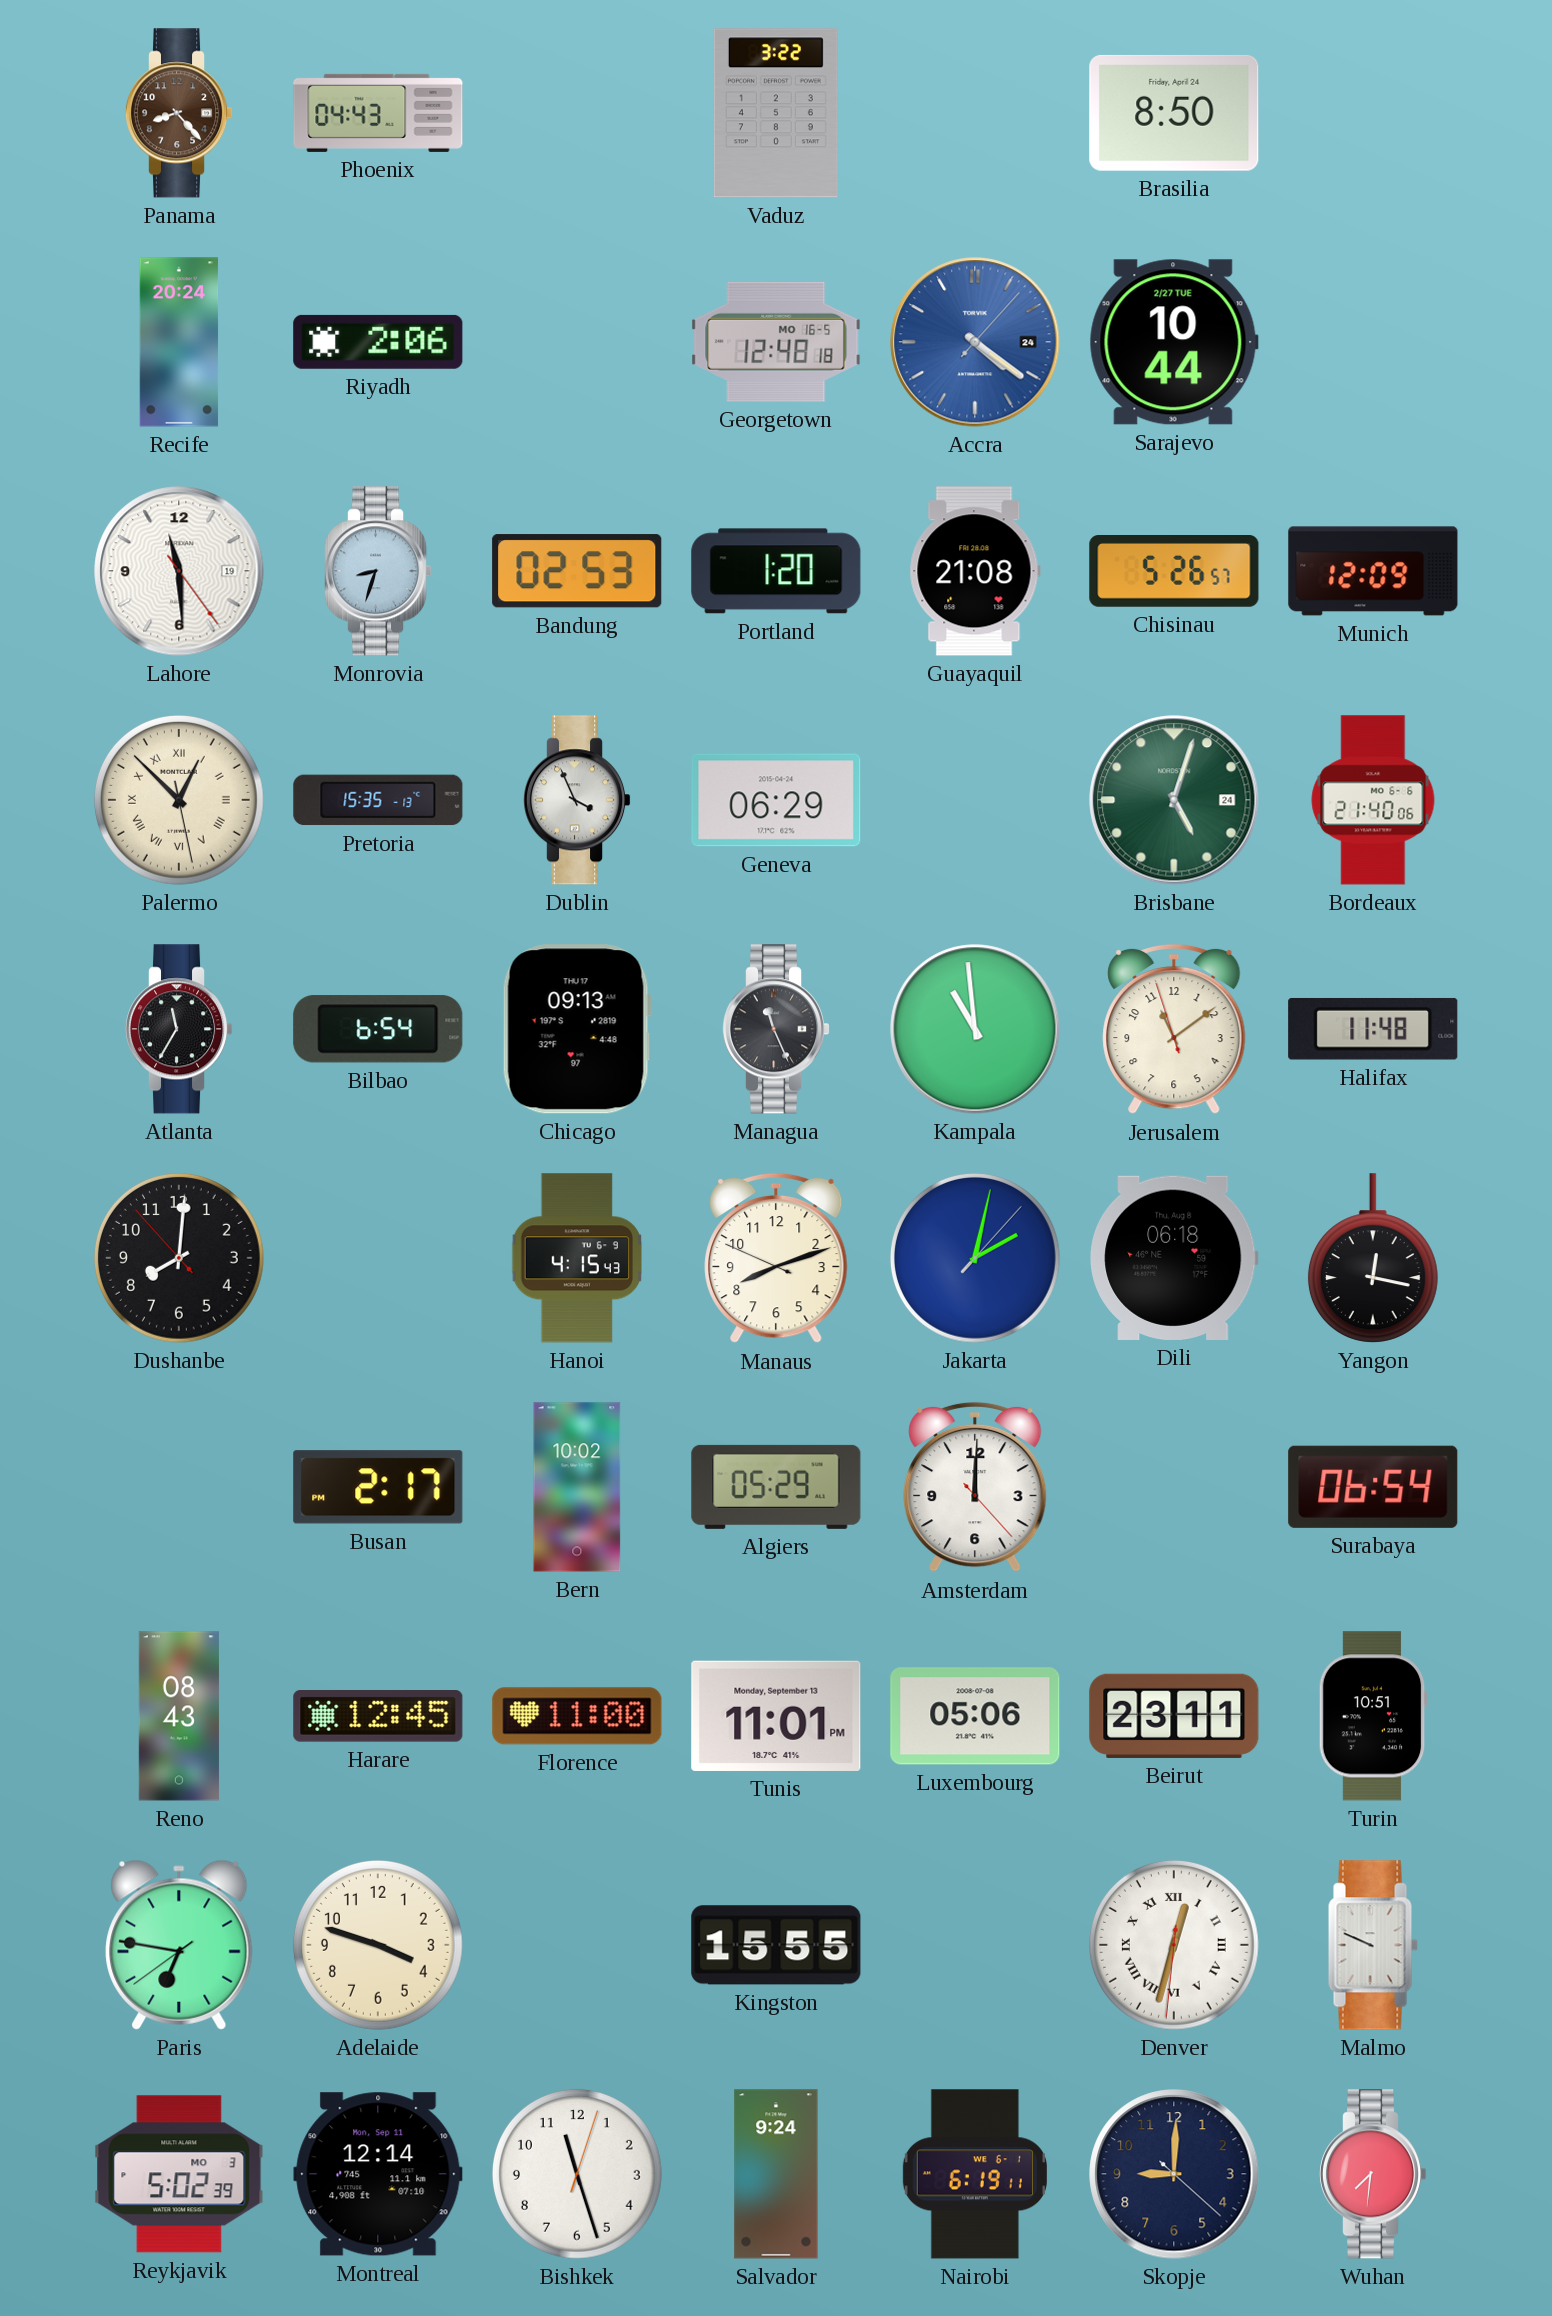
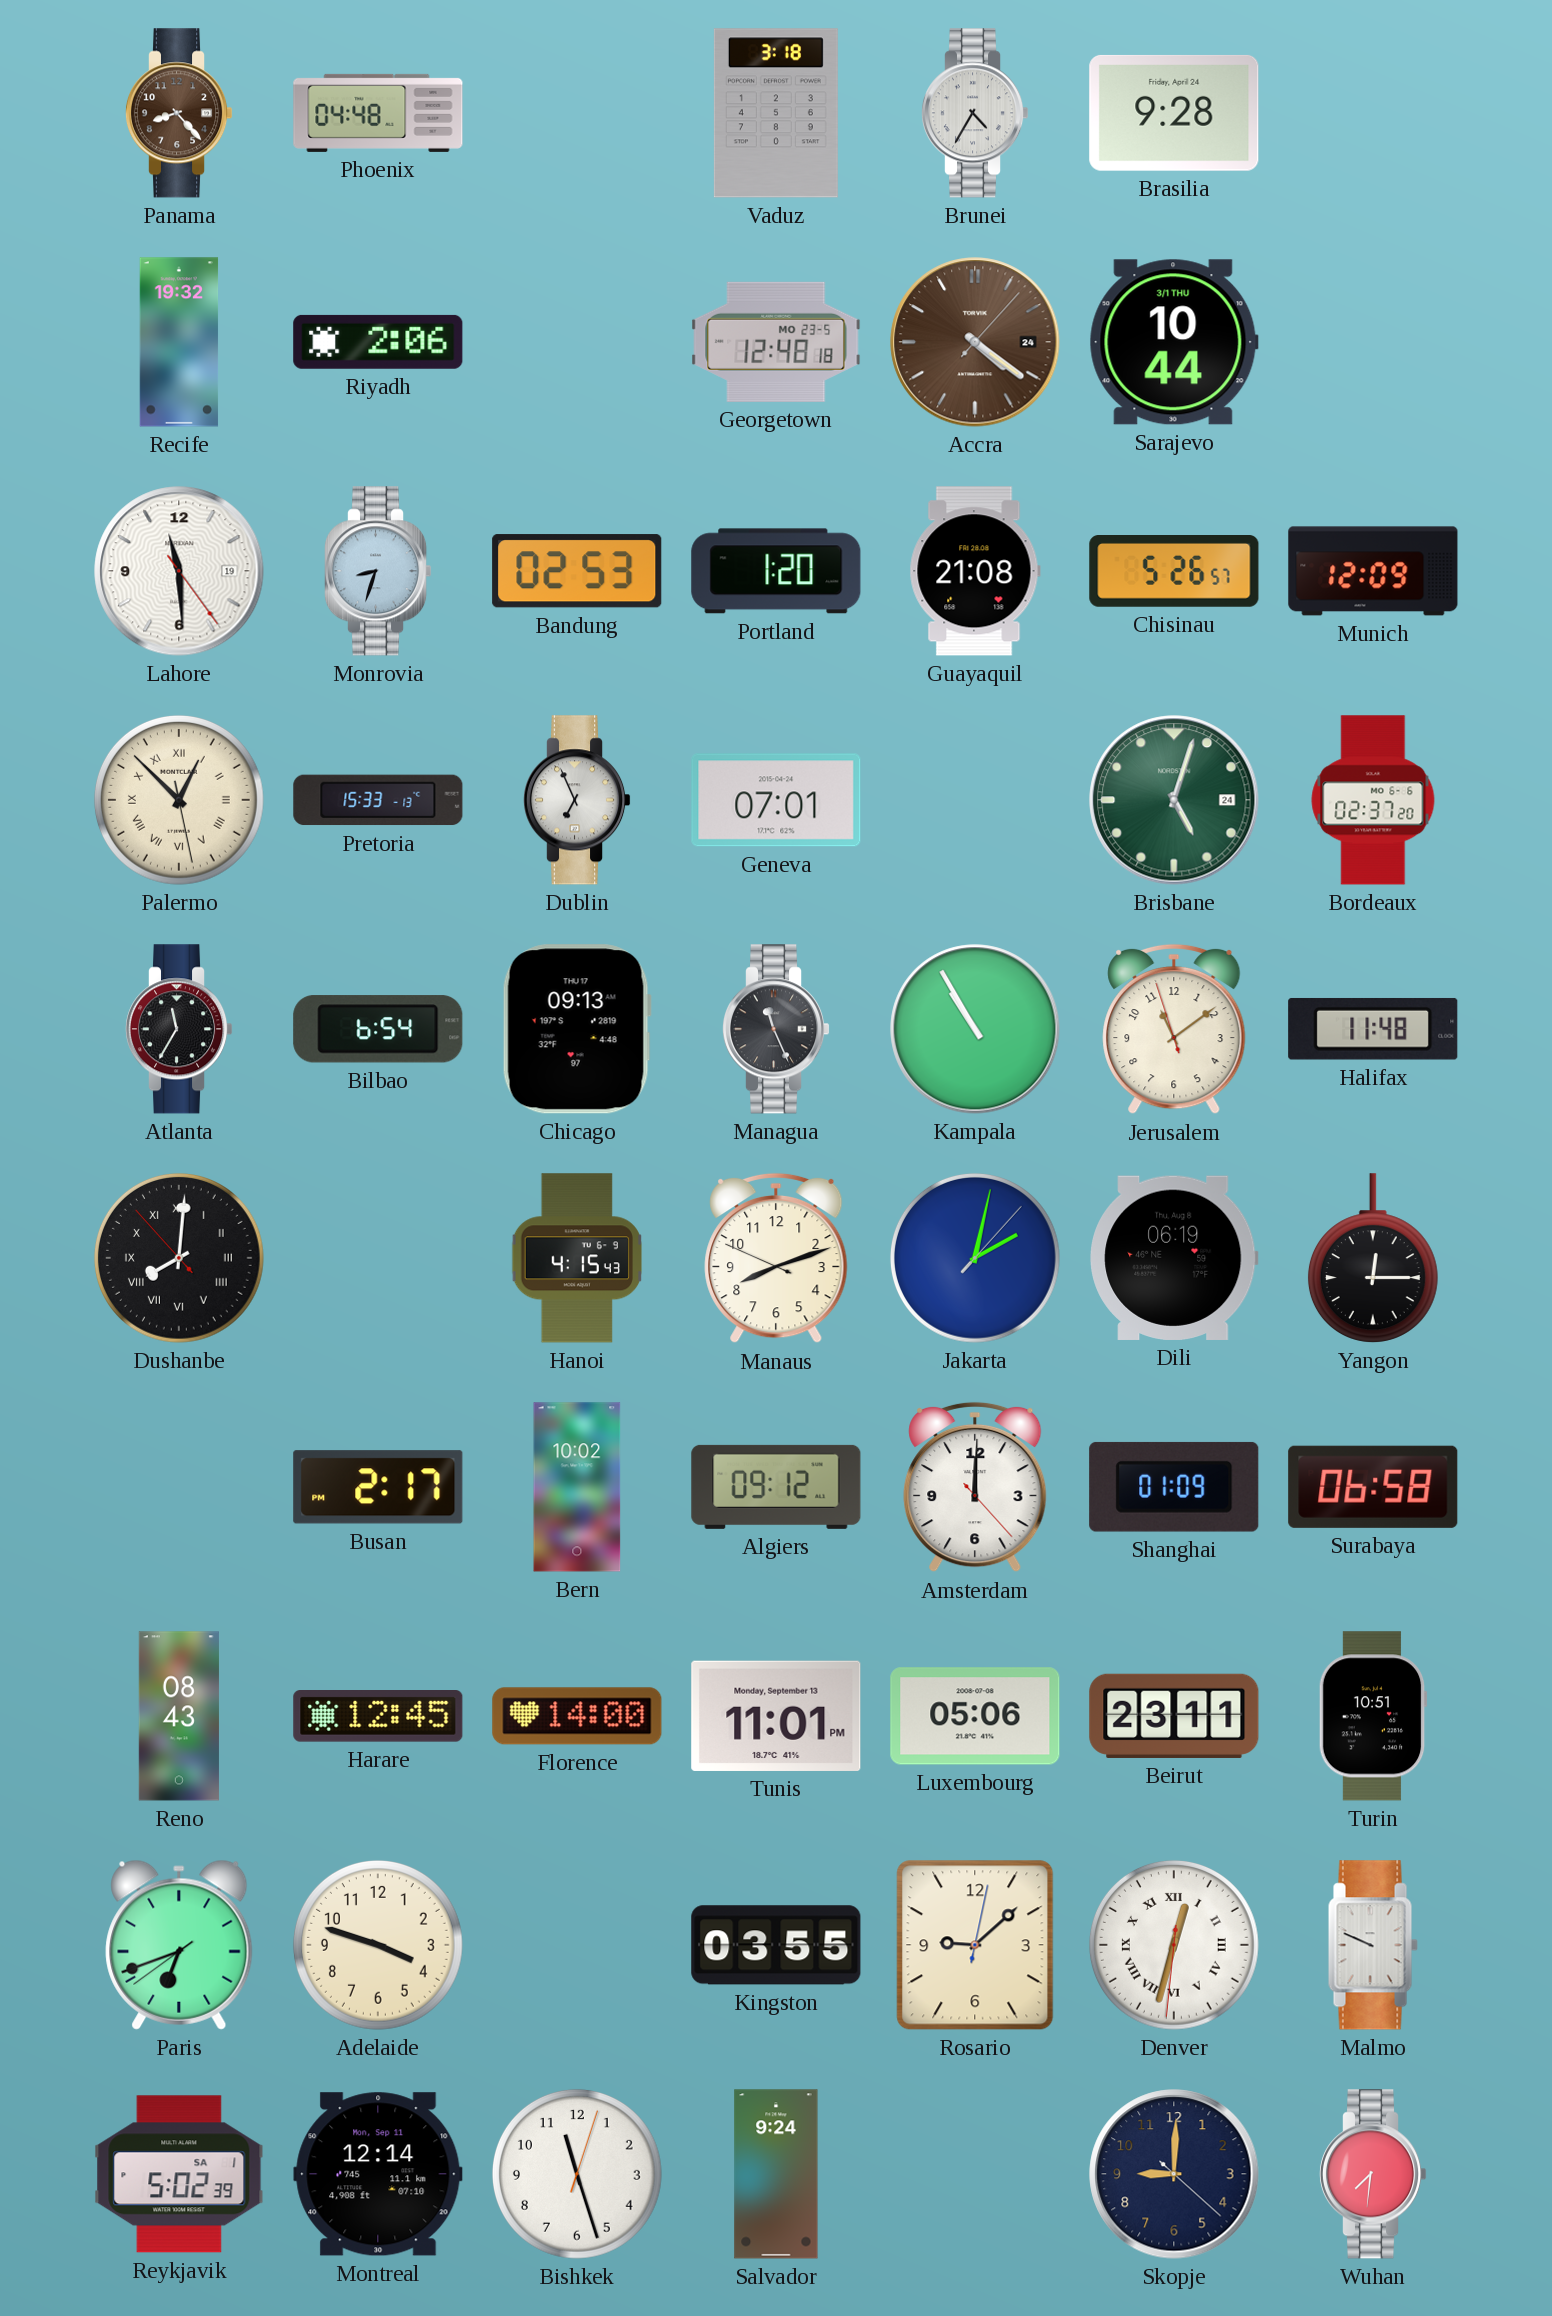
Phoenix: 04:43 -> 04:48 (378, 113)
Vaduz: 3:22 -> 3:18 (776, 113)
Brunei: none -> 4:35 (975, 113)
Brasilia: 8:50 -> 9:28 (1174, 113)
Recife: 20:24 -> 19:32 (179, 342)
Georgetown date: MO 16-5 -> MO 23-5 (776, 342)
Accra dial: blue -> brown (975, 342)
Sarajevo date: 2/27 TUE -> 3/1 THU (1174, 342)
Pretoria: 15:35 -> 15:33 (378, 800)
Dublin: 3:56 -> 6:56 (577, 800)
Geneva: 06:29 -> 07:01 (776, 800)
Bordeaux: 21:40 -> 02:37 (1373, 800)
Kampala: 10:59 -> 10:55 (975, 1029)
Dushanbe numerals: Arabic -> Roman (179, 1258)
Dili: 06:18 -> 06:19 (1174, 1258)
Yangon: 12:17 -> 12:15 (1373, 1258)
Algiers: 05:29 -> 09:12 (776, 1487)
Shanghai: none -> 01:09 (1174, 1487)
Surabaya: 06:54 -> 06:58 (1373, 1487)
Florence: 11:00 -> 14:00 (577, 1716)
Paris: 6:46 -> 6:41 (179, 1945)
Kingston: 15:55 -> 03:55 (776, 1945)
Rosario: none -> 9:08 (975, 1945)
Reykjavik date: MO 3 -> SA 1 (179, 2174)
Nairobi: 6:19 -> none (975, 2174)
